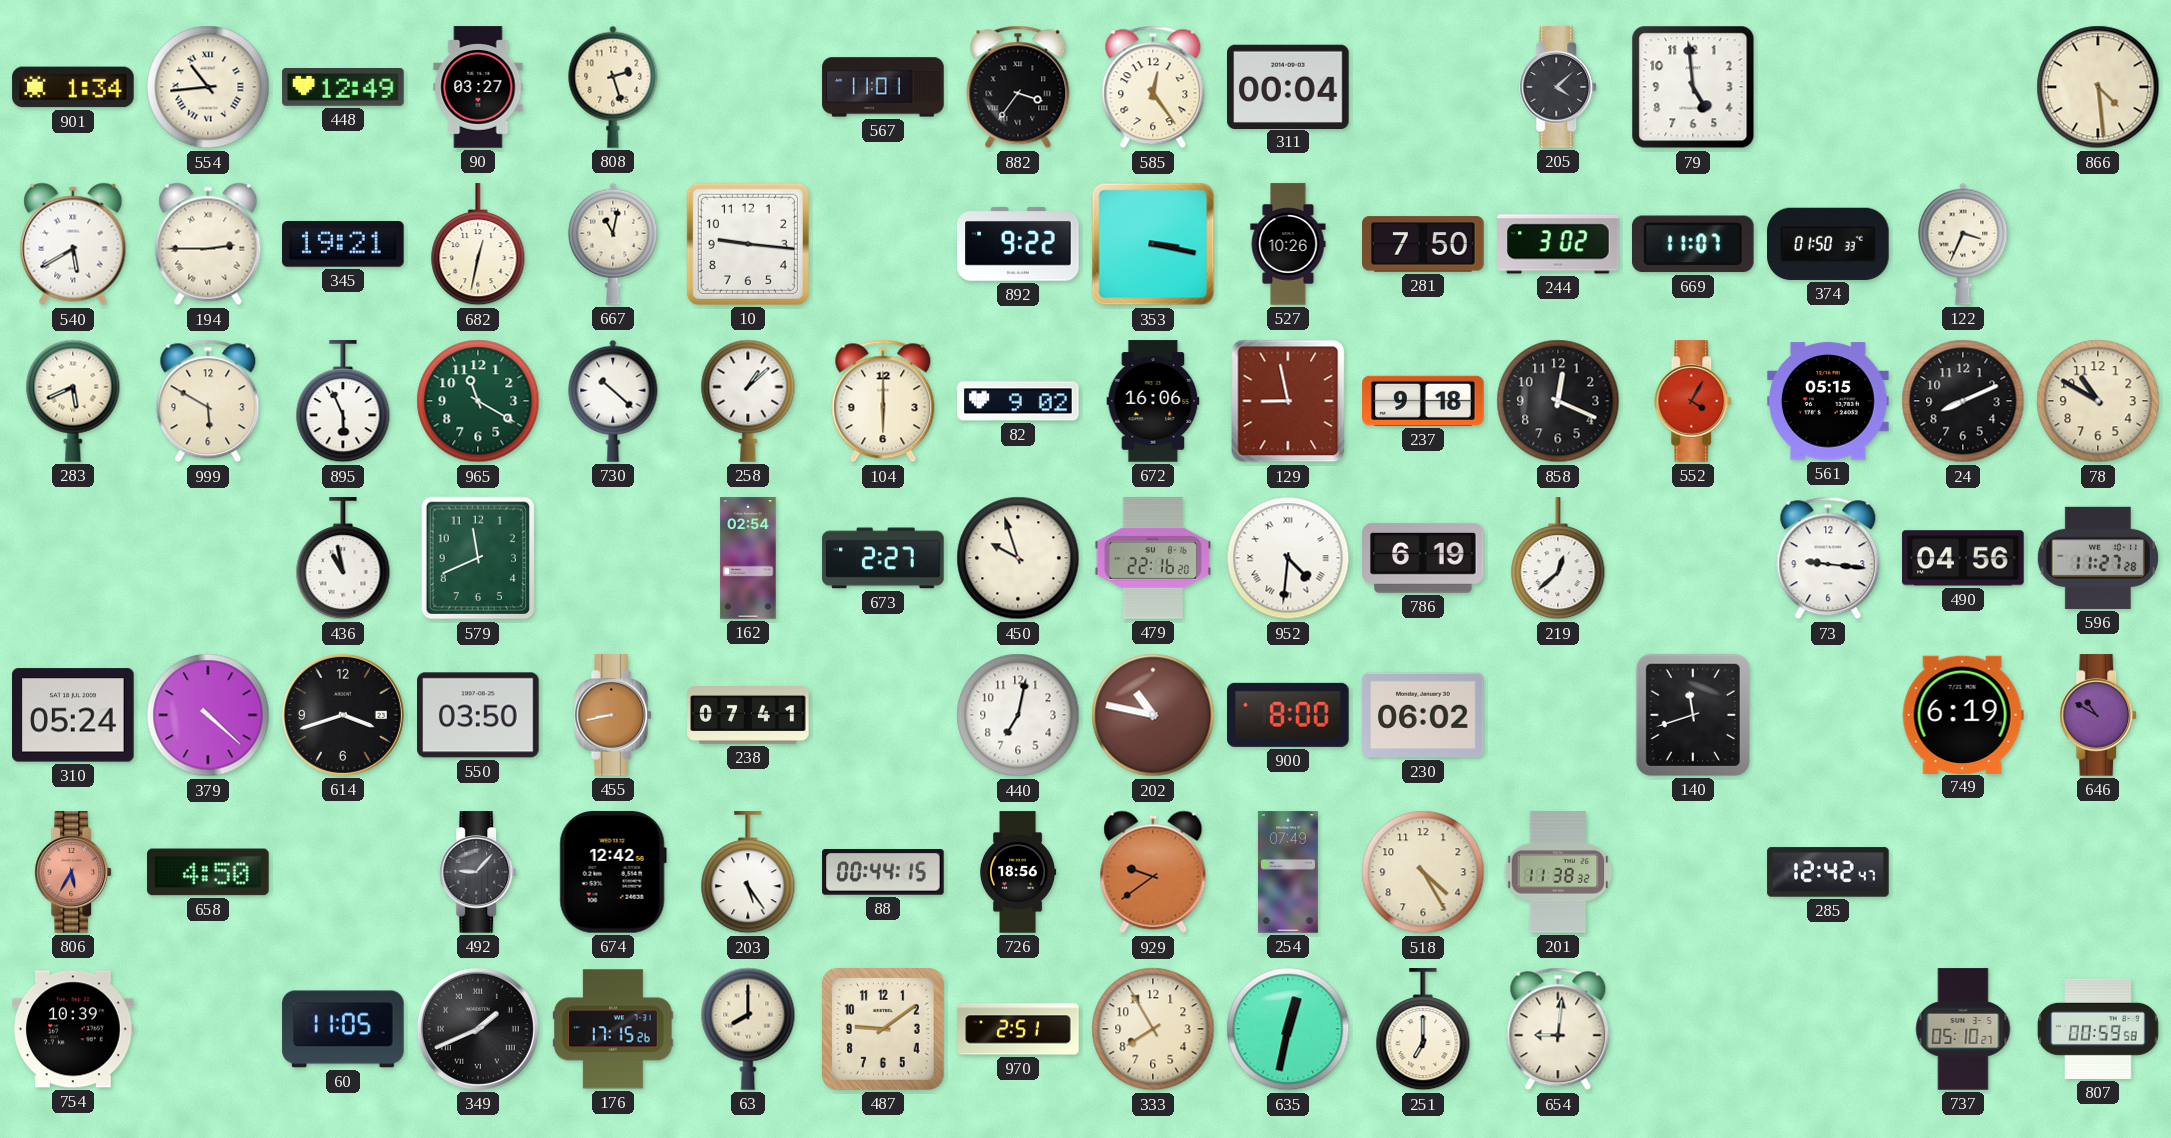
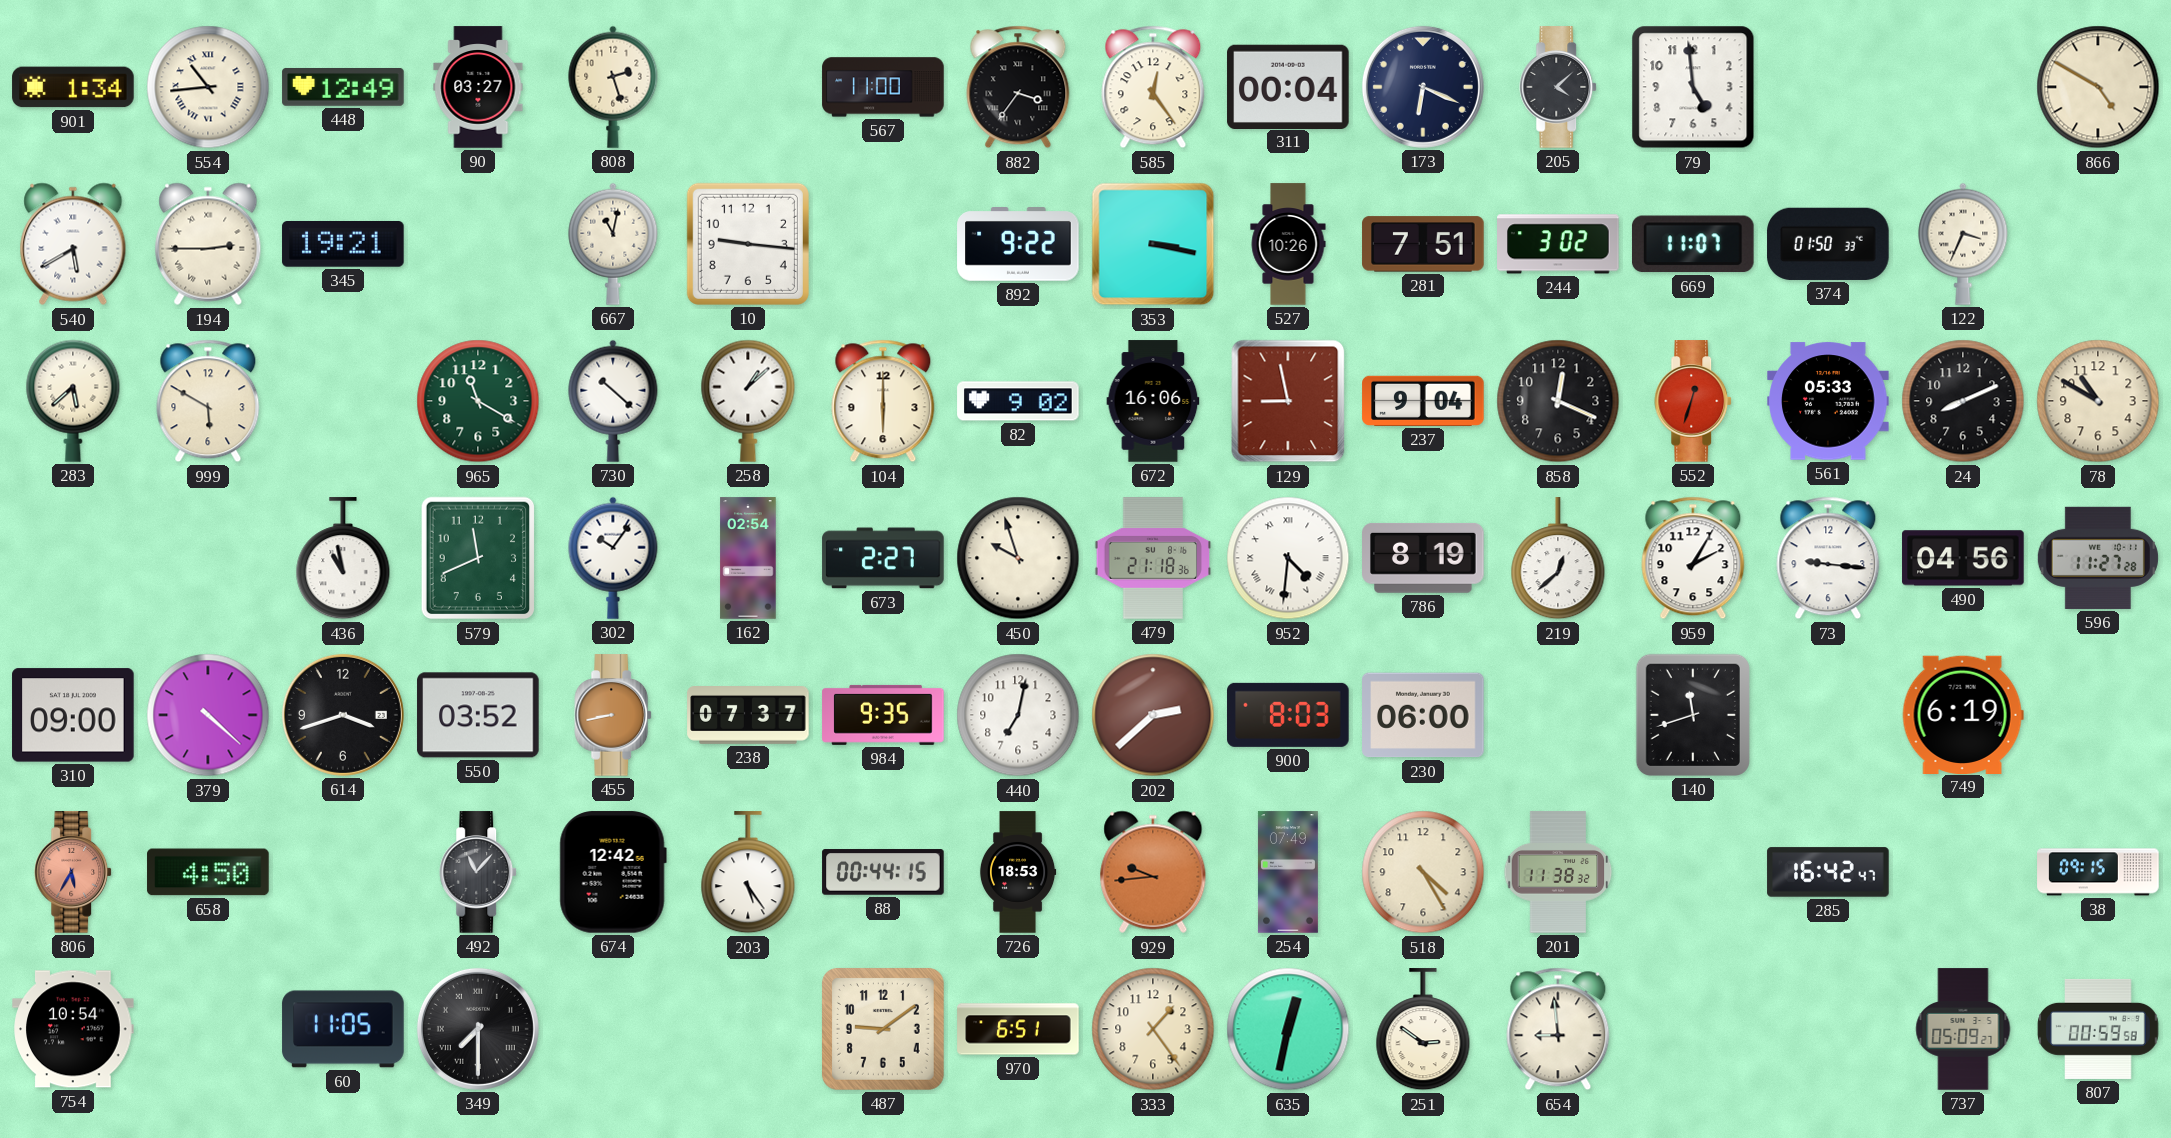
567: 11:01 -> 11:00 (883, 87)
173: none -> 6:19 (1423, 87)
866: 4:29 -> 4:50 (2098, 87)
682: 12:32 -> none (478, 245)
281: 7:50 -> 7:51 (1423, 244)
283: 5:41 -> 5:38 (73, 401)
895: 5:56 -> none (343, 402)
237: 9:18 -> 9:04 (1423, 401)
552: 4:05 -> 12:33 (1694, 401)
561: 05:15 -> 05:33 (1828, 401)
302: none -> 10:06 (613, 558)
479: 22:16 -> 21:18 (1152, 558)
786: 6:19 -> 8:19 (1423, 558)
959: none -> 2:05 (1693, 558)
310: 05:24 -> 09:00 (73, 715)
550: 03:50 -> 03:52 (478, 715)
238: 07:41 -> 07:37 (748, 716)
984: none -> 9:35 (883, 715)
202: 10:47 -> 2:38 (1153, 715)
900: 8:00 -> 8:03 (1288, 715)
230: 06:02 -> 06:00 (1423, 715)
646: 10:50 -> none (2099, 715)
492: 9:07 -> 11:07 (479, 872)
726: 18:56 -> 18:53 (1018, 872)
929: 9:39 -> 9:44 (1153, 872)
285: 12:42 -> 16:42 (1828, 872)
38: none -> 09:15 (2098, 872)
754: 10:39 -> 10:54 (73, 1029)
349: 1:41 -> 7:30 (478, 1029)
176: 17:15 -> none (613, 1029)
63: 8:00 -> none (748, 1029)
970: 2:51 -> 6:51 (1018, 1029)
333: 7:55 -> 1:24 (1153, 1029)
251: 7:00 -> 2:51 (1423, 1030)
654: 9:01 -> 8:59 (1558, 1029)
737: 05:10 -> 05:09 (1963, 1029)
